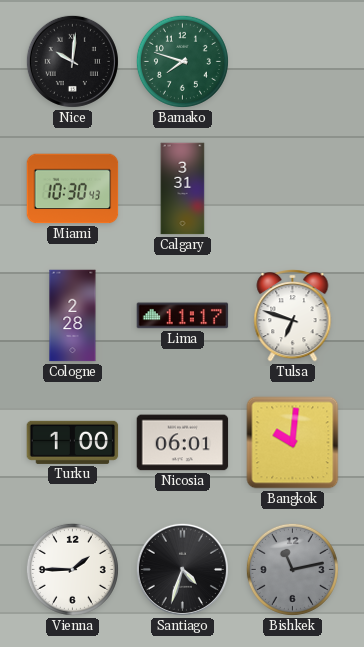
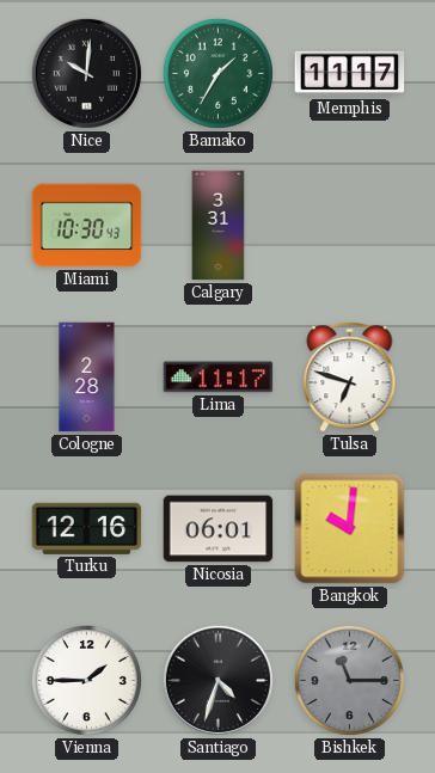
Bamako: 7:48 -> 1:35 (217, 73)
Memphis: none -> 11:17 (350, 74)
Turku: 1:00 -> 12:16 (87, 528)
Bishkek: 11:13 -> 11:15 (349, 680)
